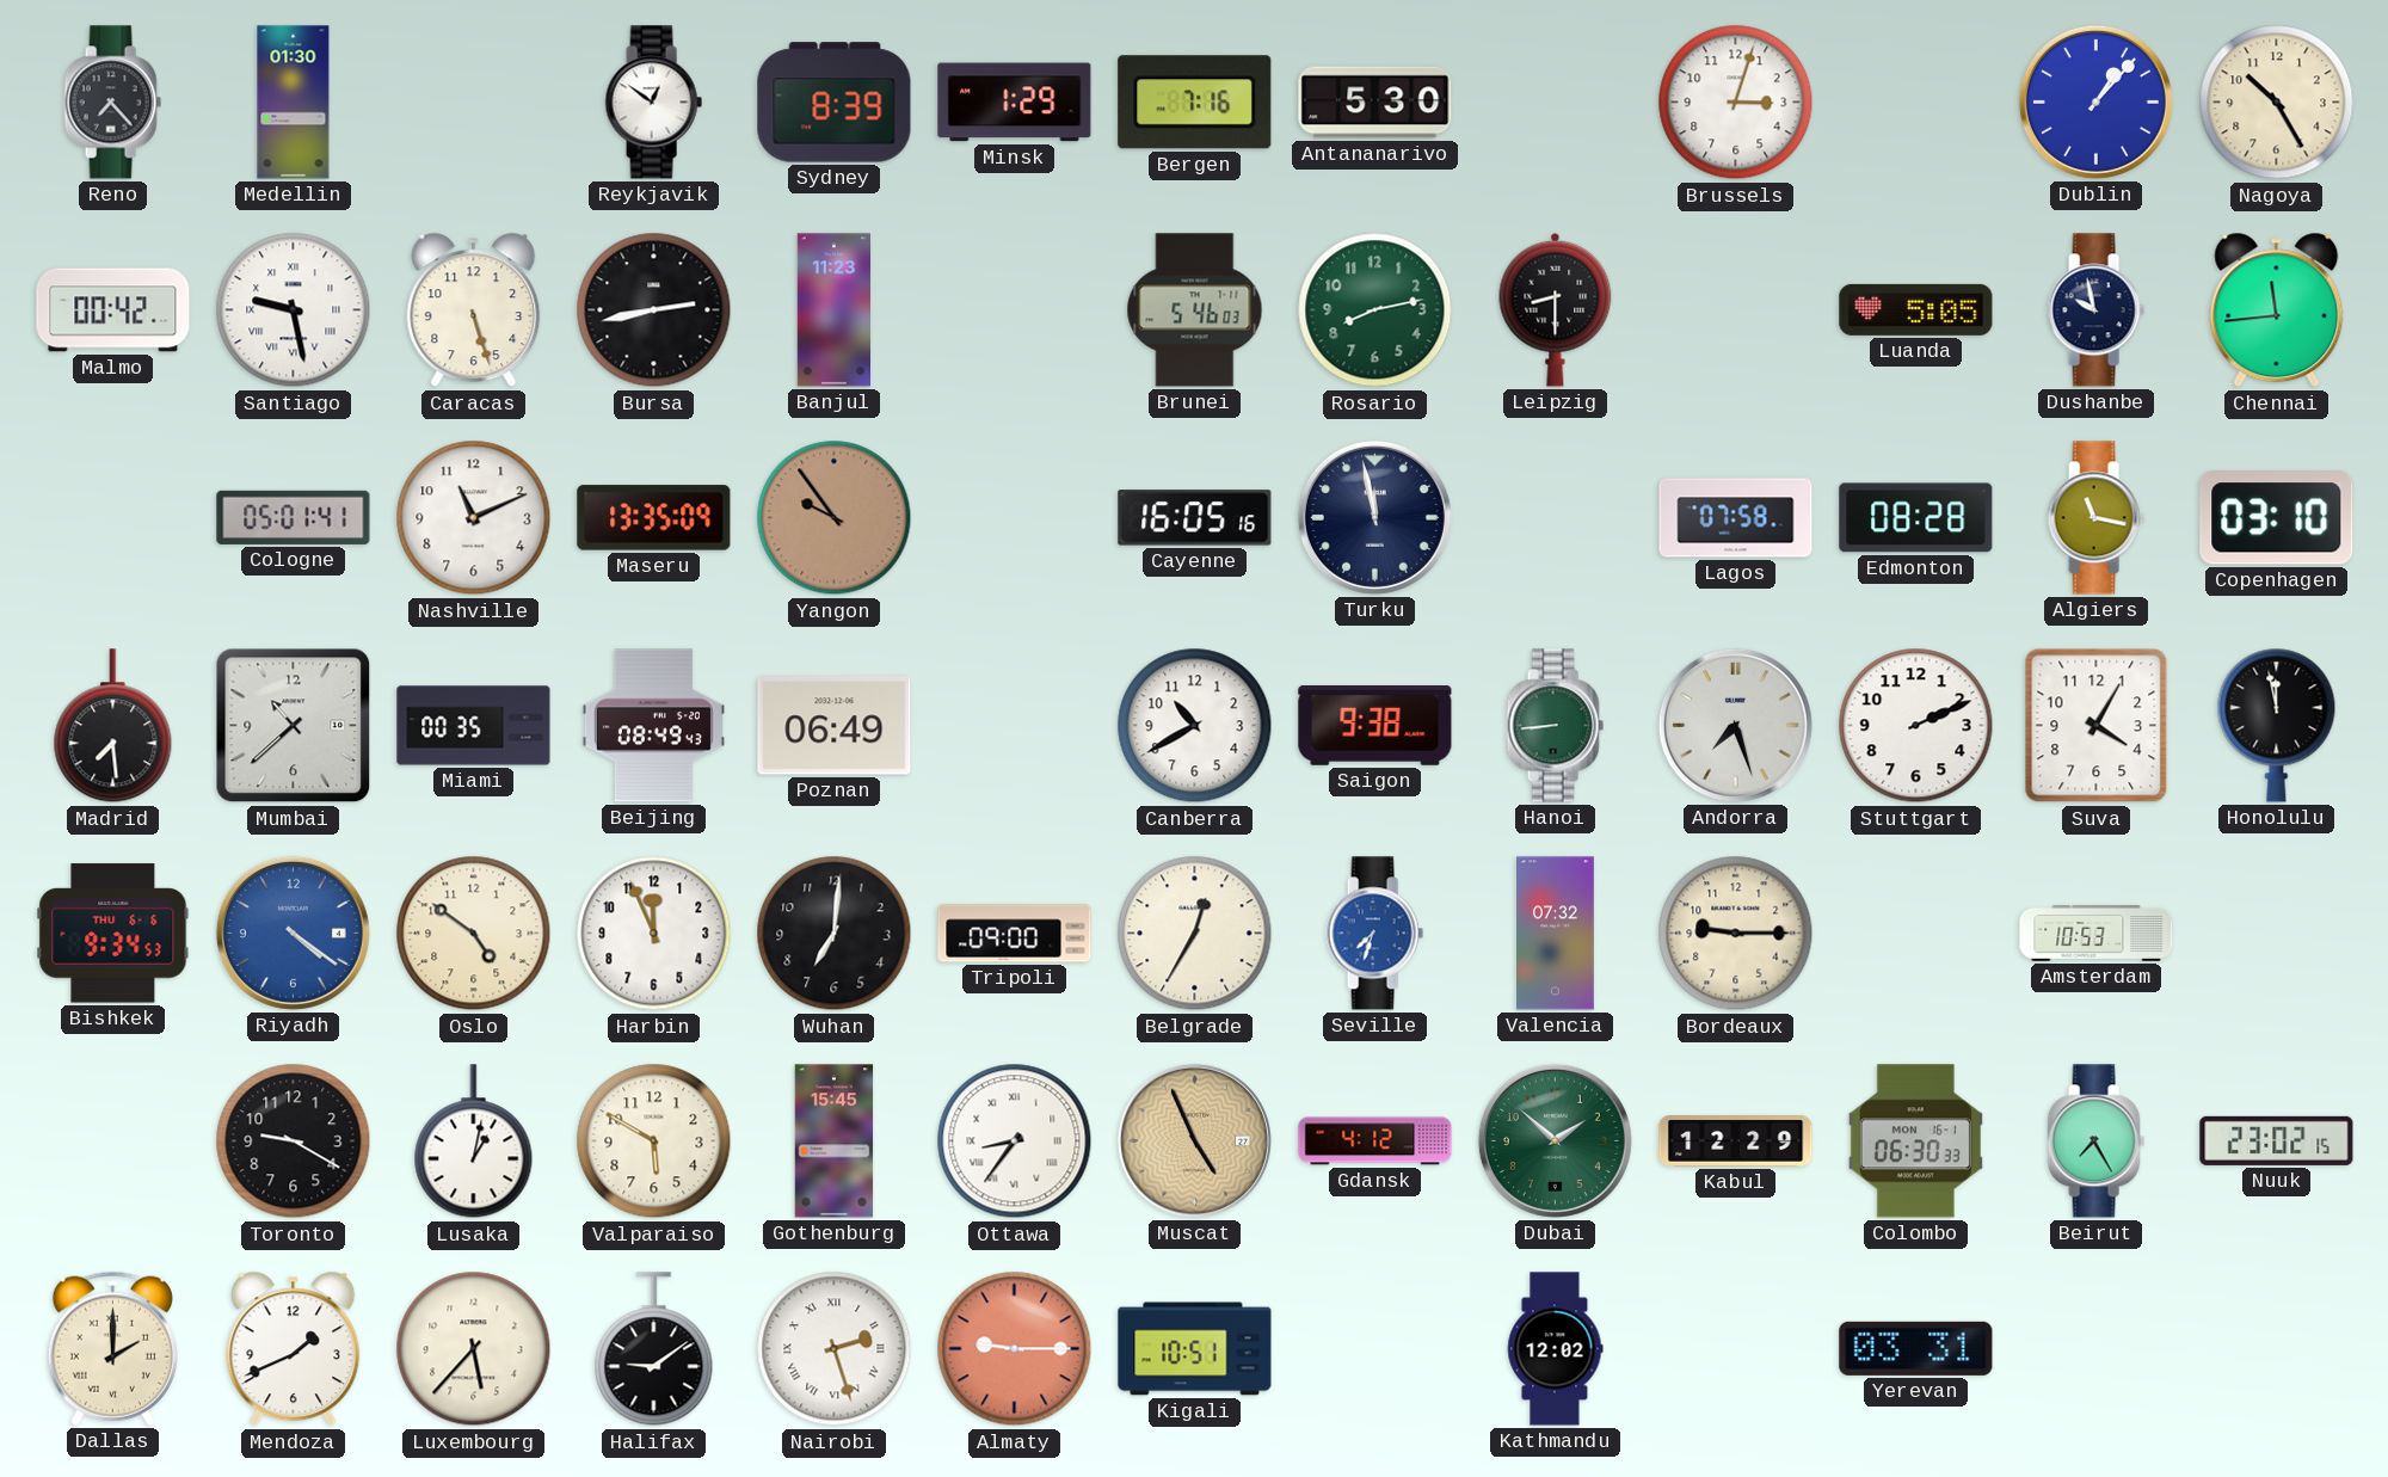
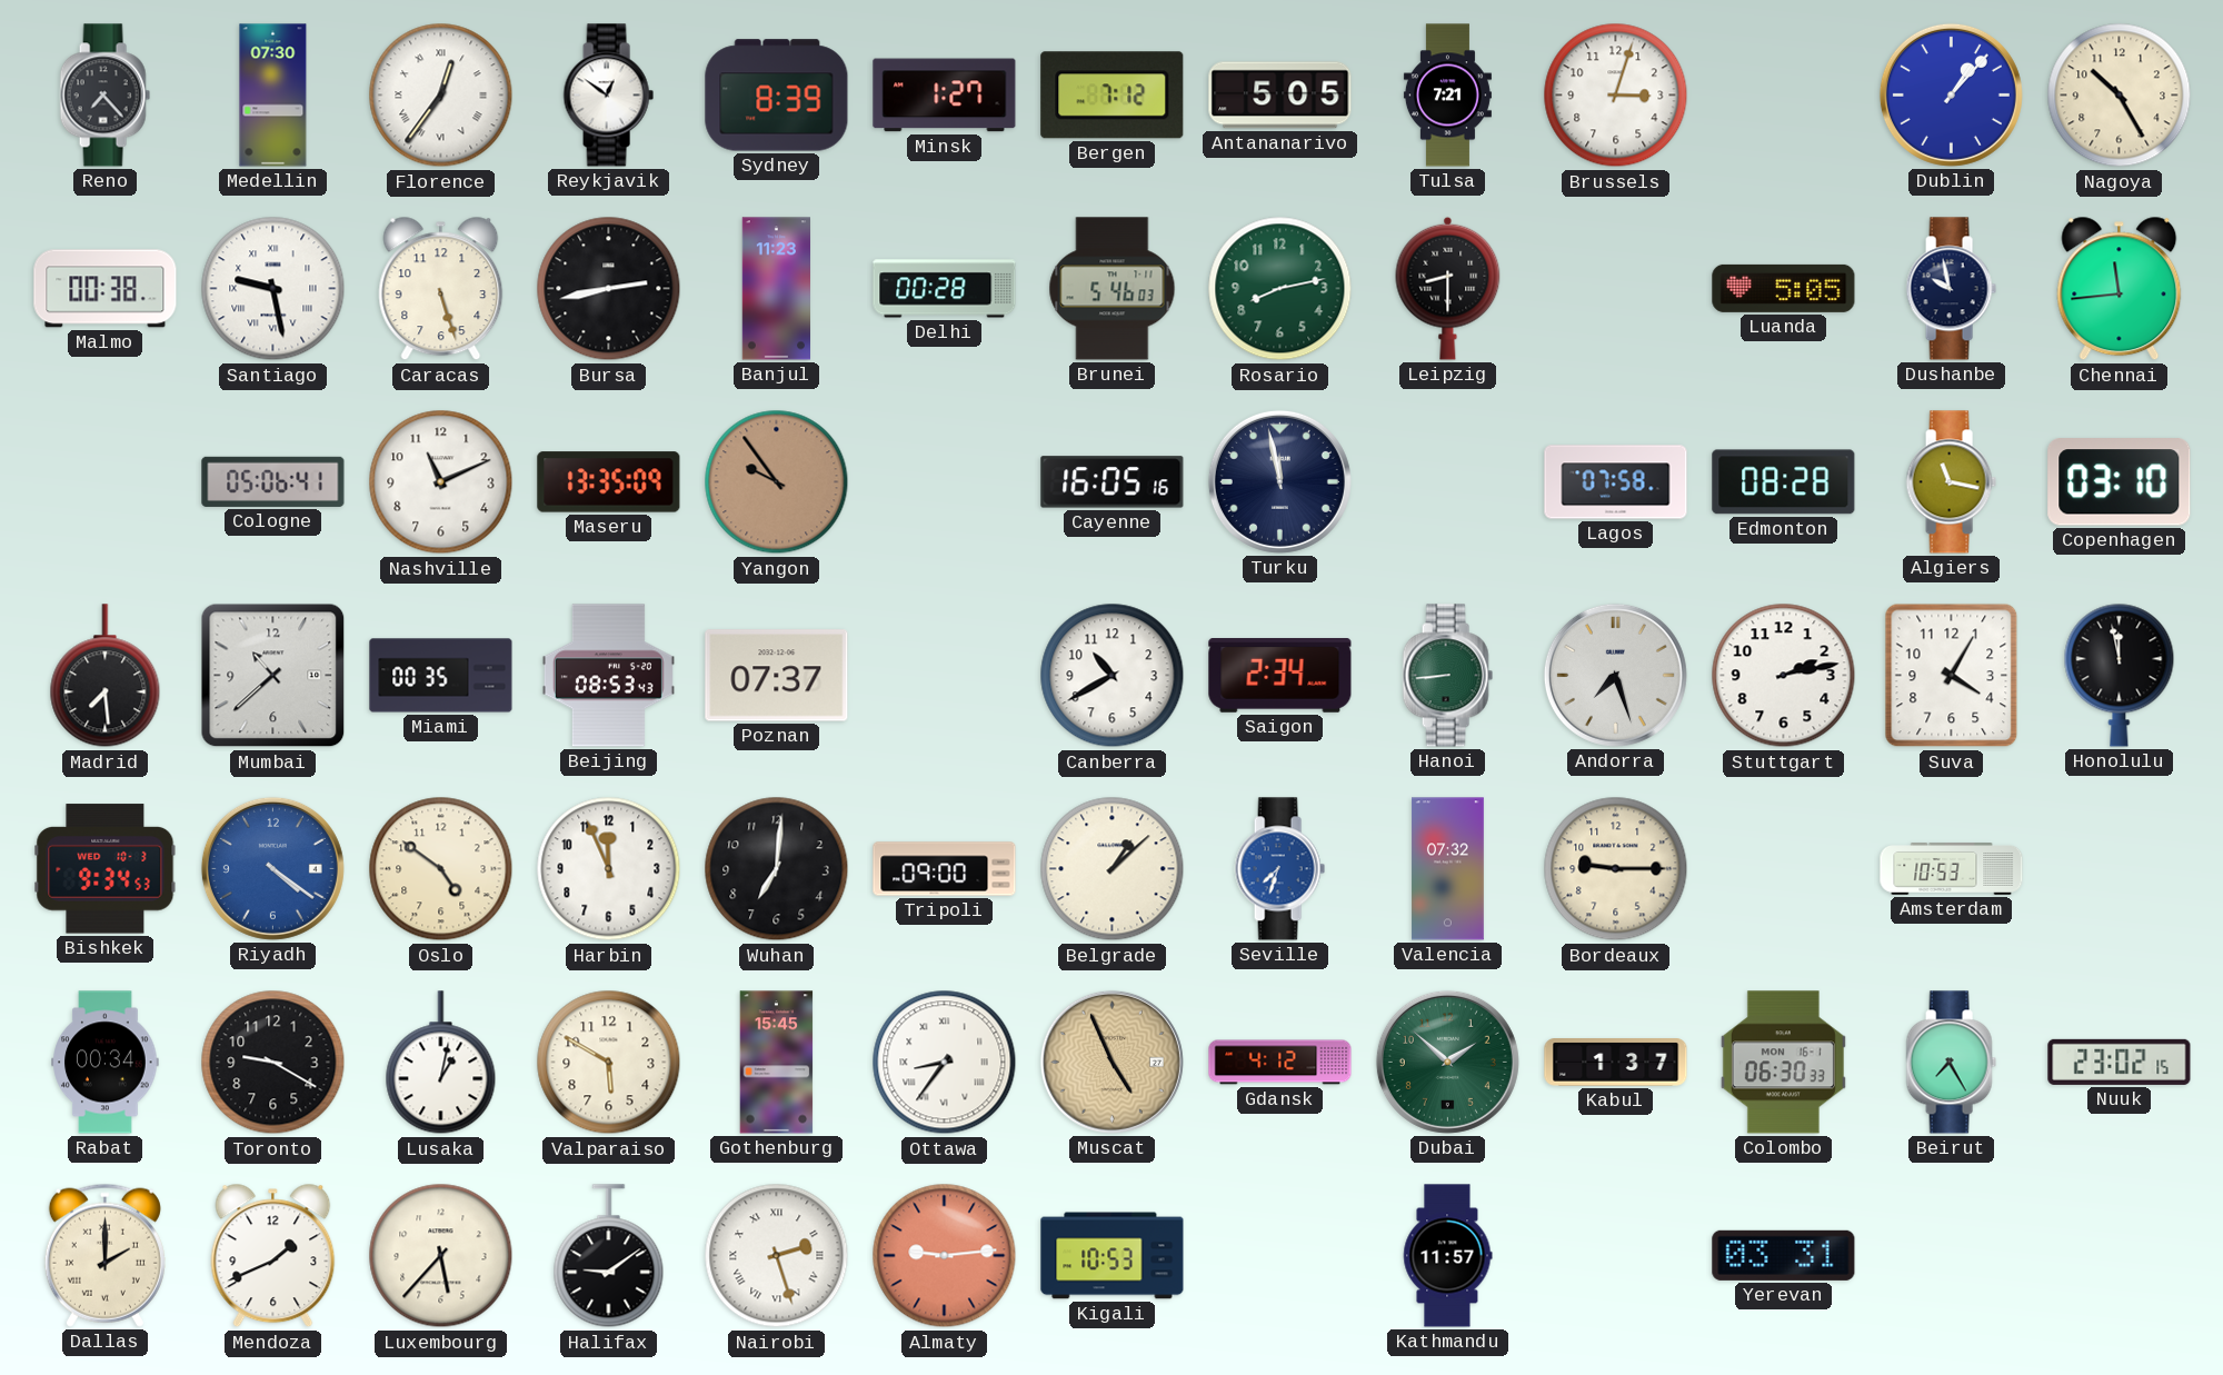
Medellin: 01:30 -> 07:30 (273, 96)
Florence: none -> 12:36 (441, 96)
Minsk: 1:29 -> 1:27 (945, 96)
Bergen: 7:16 -> 7:12 (1113, 96)
Antananarivo: 5:30 -> 5:05 (1280, 96)
Tulsa: none -> 7:21 (1447, 96)
Malmo: 00:42 -> 00:38 (106, 289)
Delhi: none -> 00:28 (945, 289)
Cologne: 05:01 -> 05:06 (273, 481)
Beijing: 08:49 -> 08:53 (608, 676)
Poznan: 06:49 -> 07:37 (777, 676)
Saigon: 9:38 -> 2:34 (1280, 676)
Stuttgart: 2:11 -> 2:13 (1784, 676)
Bishkek date: THU 6-6 -> WED 10-3 (106, 869)
Belgrade: 12:35 -> 1:08 (1113, 869)
Rabat: none -> 00:34 (106, 1063)
Kabul: 12:29 -> 1:37 (1616, 1063)
Almaty: 9:15 -> 9:14 (945, 1256)
Kigali: 10:51 -> 10:53 (1113, 1256)
Kathmandu: 12:02 -> 11:57 (1447, 1256)
